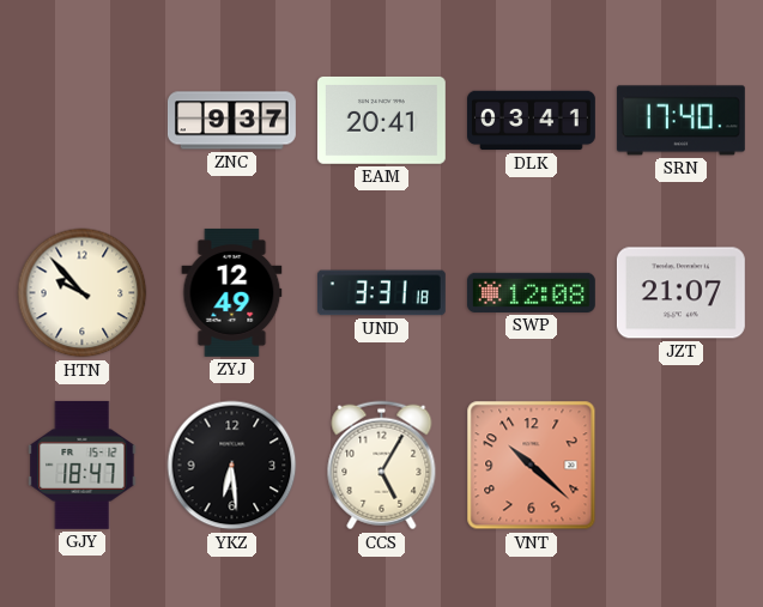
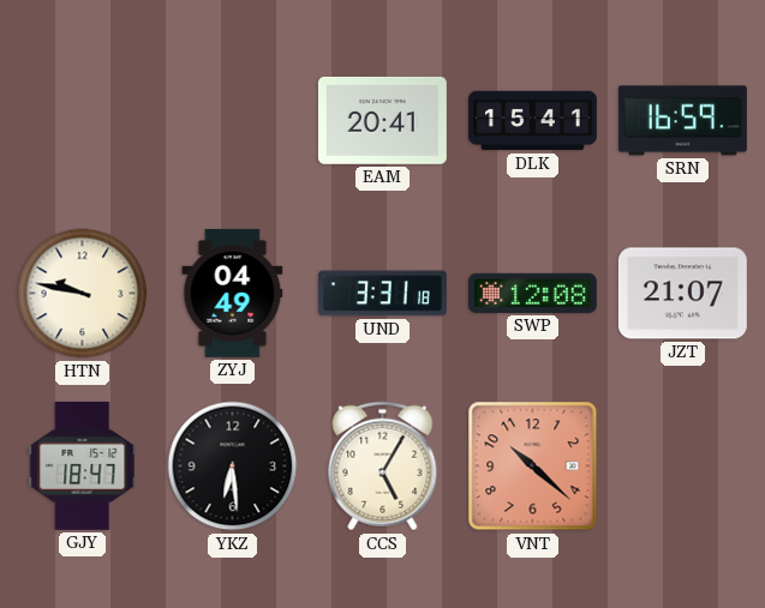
ZNC: 9:37 -> none (231, 121)
DLK: 03:41 -> 15:41 (533, 121)
SRN: 17:40 -> 16:59 (682, 121)
HTN: 9:53 -> 9:47 (83, 294)
ZYJ: 12:49 -> 04:49 (233, 293)
